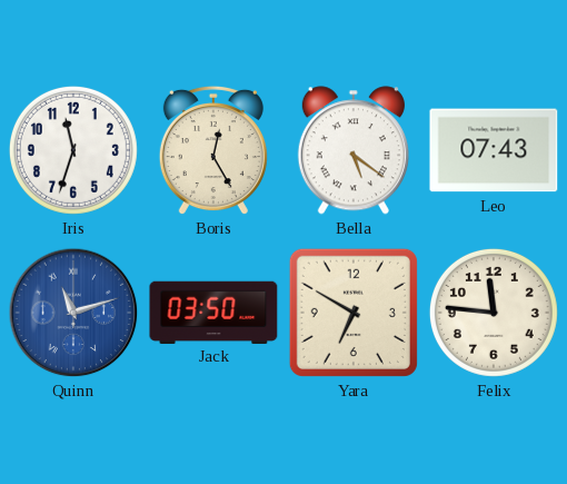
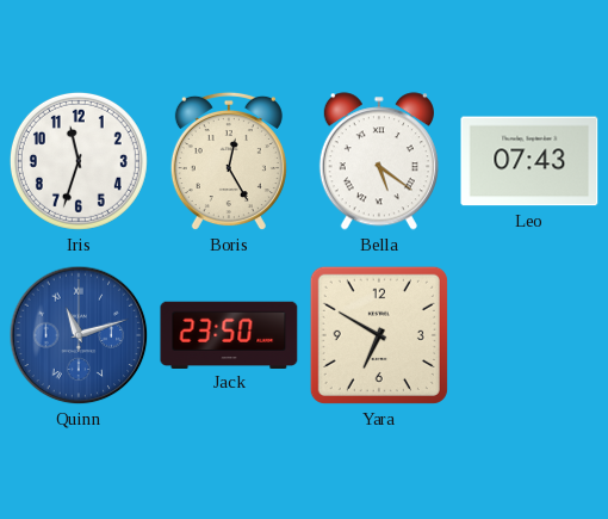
Jack: 03:50 -> 23:50 (229, 334)
Felix: 11:46 -> none (494, 313)
